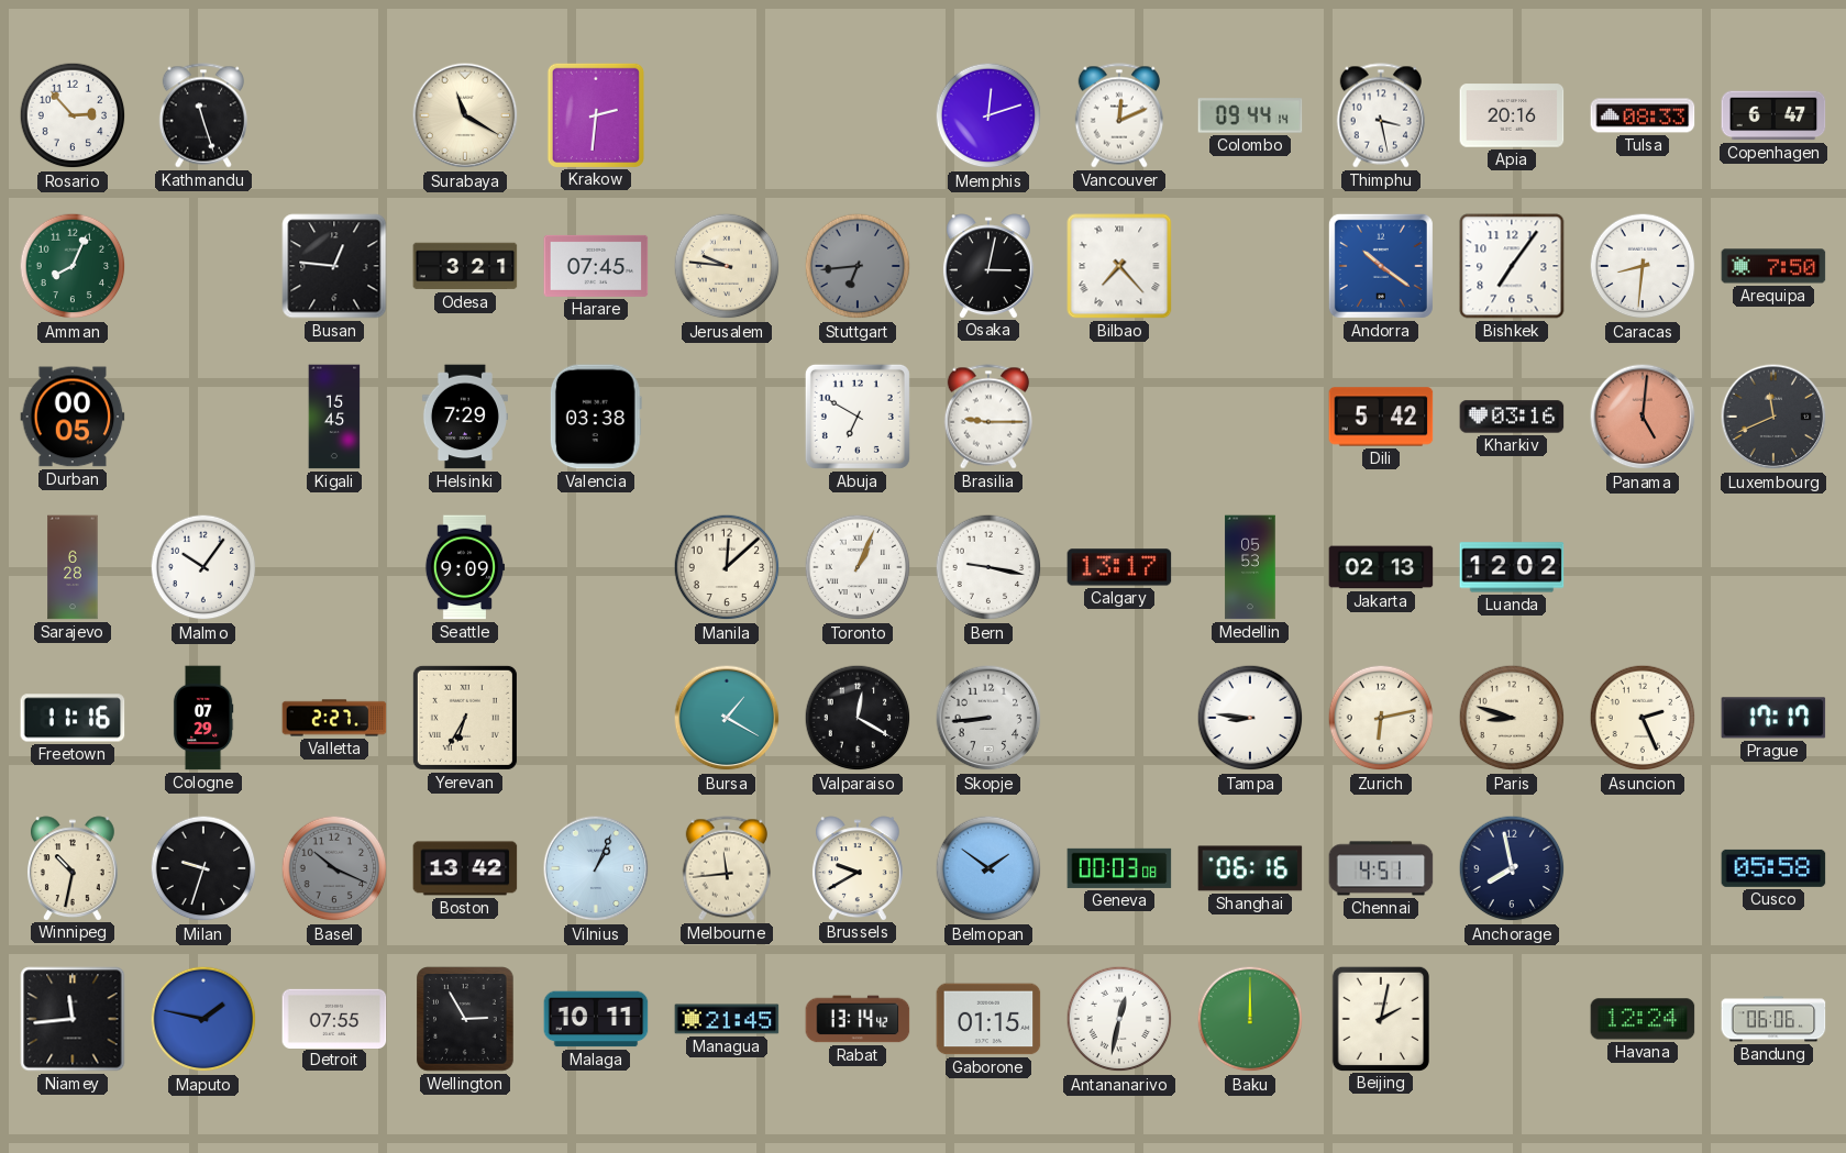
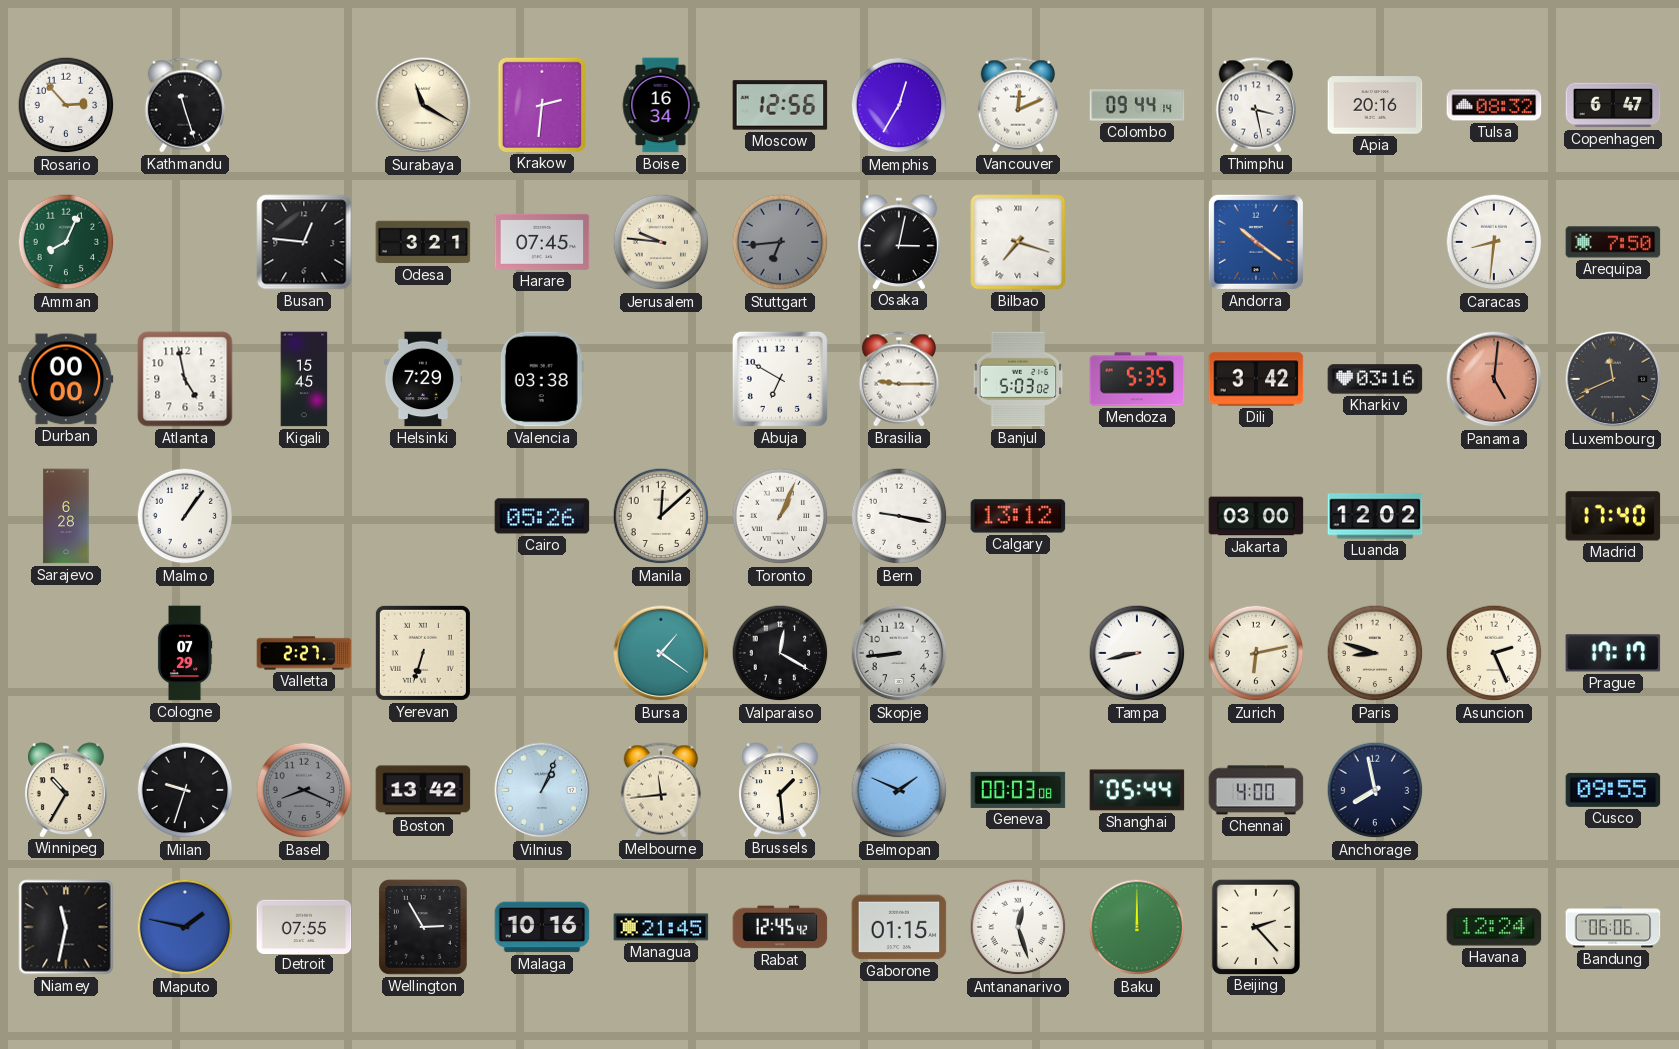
Boise: none -> 16:34 (661, 105)
Moscow: none -> 12:56 (780, 105)
Memphis: 12:12 -> 12:35 (899, 105)
Tulsa: 08:33 -> 08:32 (1494, 105)
Bilbao: 7:23 -> 7:18 (1018, 242)
Bishkek: 7:06 -> none (1512, 266)
Durban: 00:05 -> 00:00 (66, 379)
Atlanta: none -> 4:58 (185, 379)
Banjul: none -> 5:03 (1018, 379)
Mendoza: none -> 5:35 (1137, 379)
Dili: 5:42 -> 3:42 (1256, 379)
Malmo: 10:06 -> 1:06 (185, 516)
Seattle: 9:09 -> none (465, 567)
Cairo: none -> 05:26 (542, 516)
Calgary: 13:17 -> 13:12 (1018, 516)
Medellin: 05:53 -> none (1250, 567)
Jakarta: 02:13 -> 03:00 (1256, 516)
Madrid: none -> 17:40 (1613, 516)
Freetown: 11:16 -> none (73, 718)
Yerevan: 6:35 -> 6:33 (423, 653)
Bursa: 1:20 -> 1:21 (661, 653)
Tampa: 8:46 -> 8:43 (1137, 653)
Winnipeg: 10:32 -> 10:35 (66, 790)
Basel: 10:19 -> 8:19 (304, 790)
Brussels: 9:40 -> 1:29 (780, 790)
Belmopan: 1:51 -> 1:49 (899, 790)
Shanghai: 06:16 -> 05:44 (1137, 790)
Chennai: 4:51 -> 4:00 (1256, 790)
Cusco: 05:58 -> 09:55 (1613, 790)
Niamey: 11:44 -> 11:32 (66, 927)
Malaga: 10:11 -> 10:16 (542, 927)
Rabat: 13:14 -> 12:45 (780, 927)
Antananarivo: 12:32 -> 12:27 (1018, 927)
Beijing: 2:02 -> 2:23 (1255, 926)
